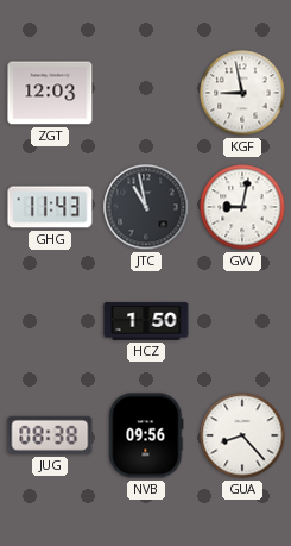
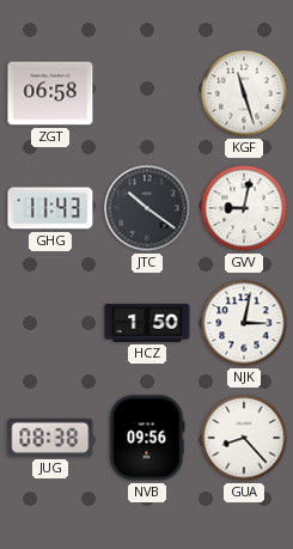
ZGT: 12:03 -> 06:58 (50, 93)
KGF: 8:58 -> 11:27 (244, 93)
JTC: 10:58 -> 10:21 (147, 208)
NJK: none -> 3:02 (244, 323)
